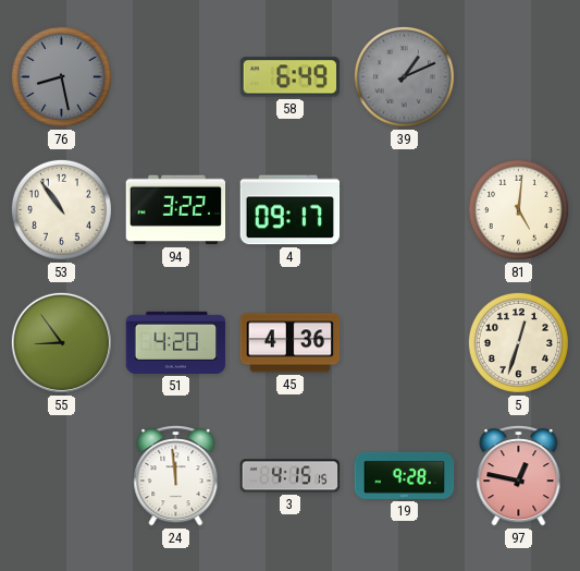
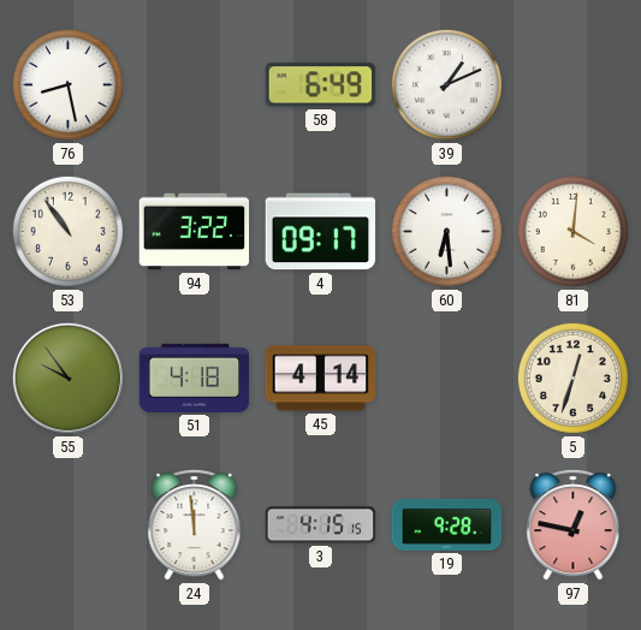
76 dial: grey -> white (67, 84)
39 dial: grey -> white (446, 84)
60: none -> 6:29 (446, 231)
81: 5:01 -> 4:01 (572, 231)
55: 8:54 -> 9:54 (67, 378)
51: 4:20 -> 4:18 (195, 378)
45: 4:36 -> 4:14 (321, 379)
